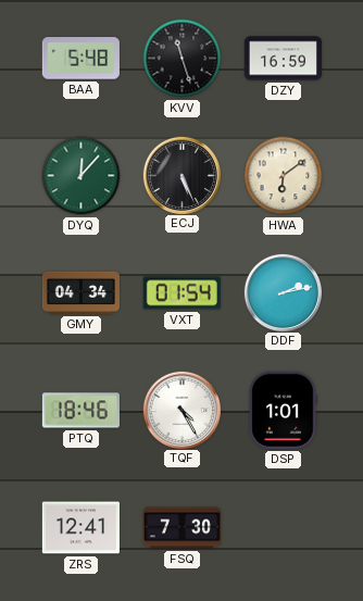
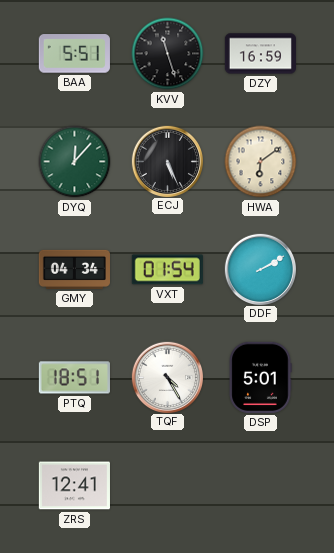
BAA: 5:48 -> 5:51 (74, 54)
DDF: 2:13 -> 2:10 (260, 269)
PTQ: 18:46 -> 18:51 (74, 378)
DSP: 1:01 -> 5:01 (260, 377)
FSQ: 7:30 -> none (181, 528)
